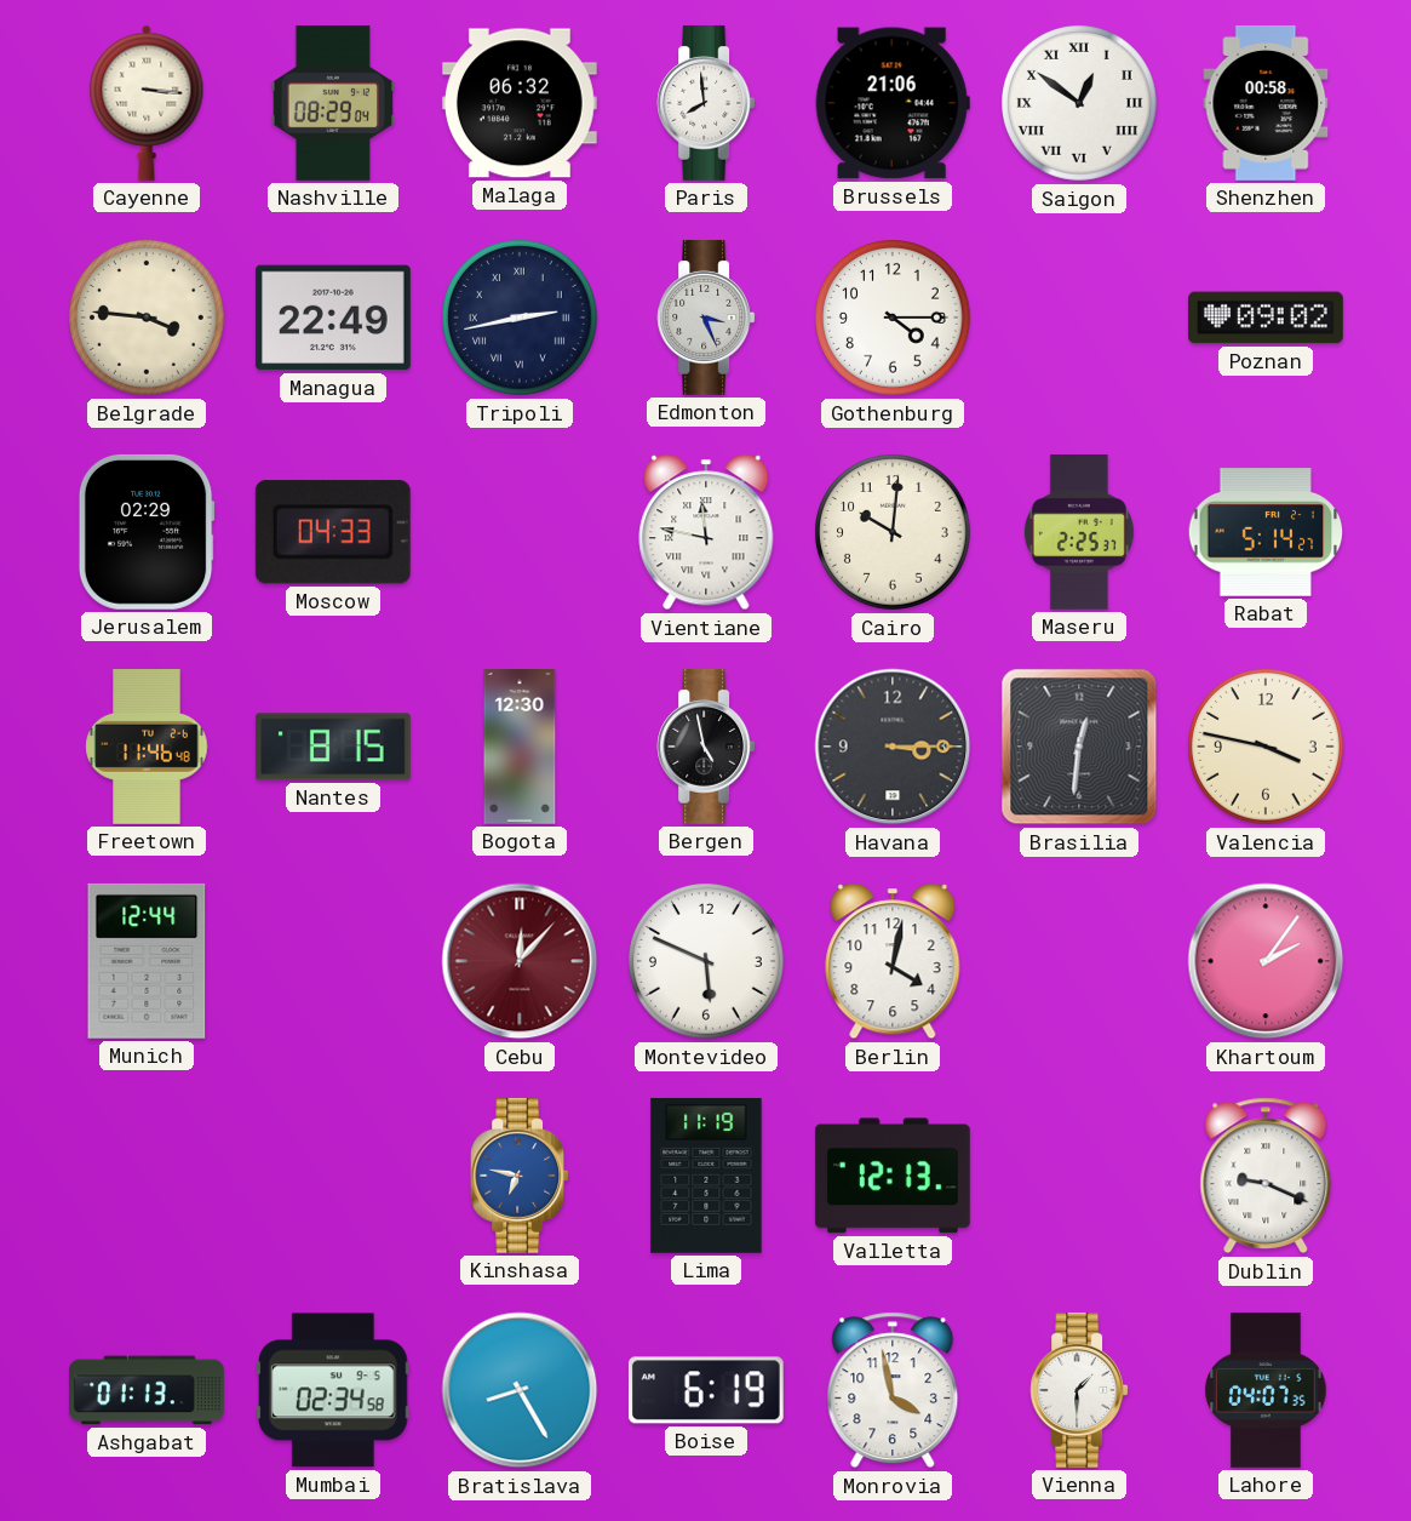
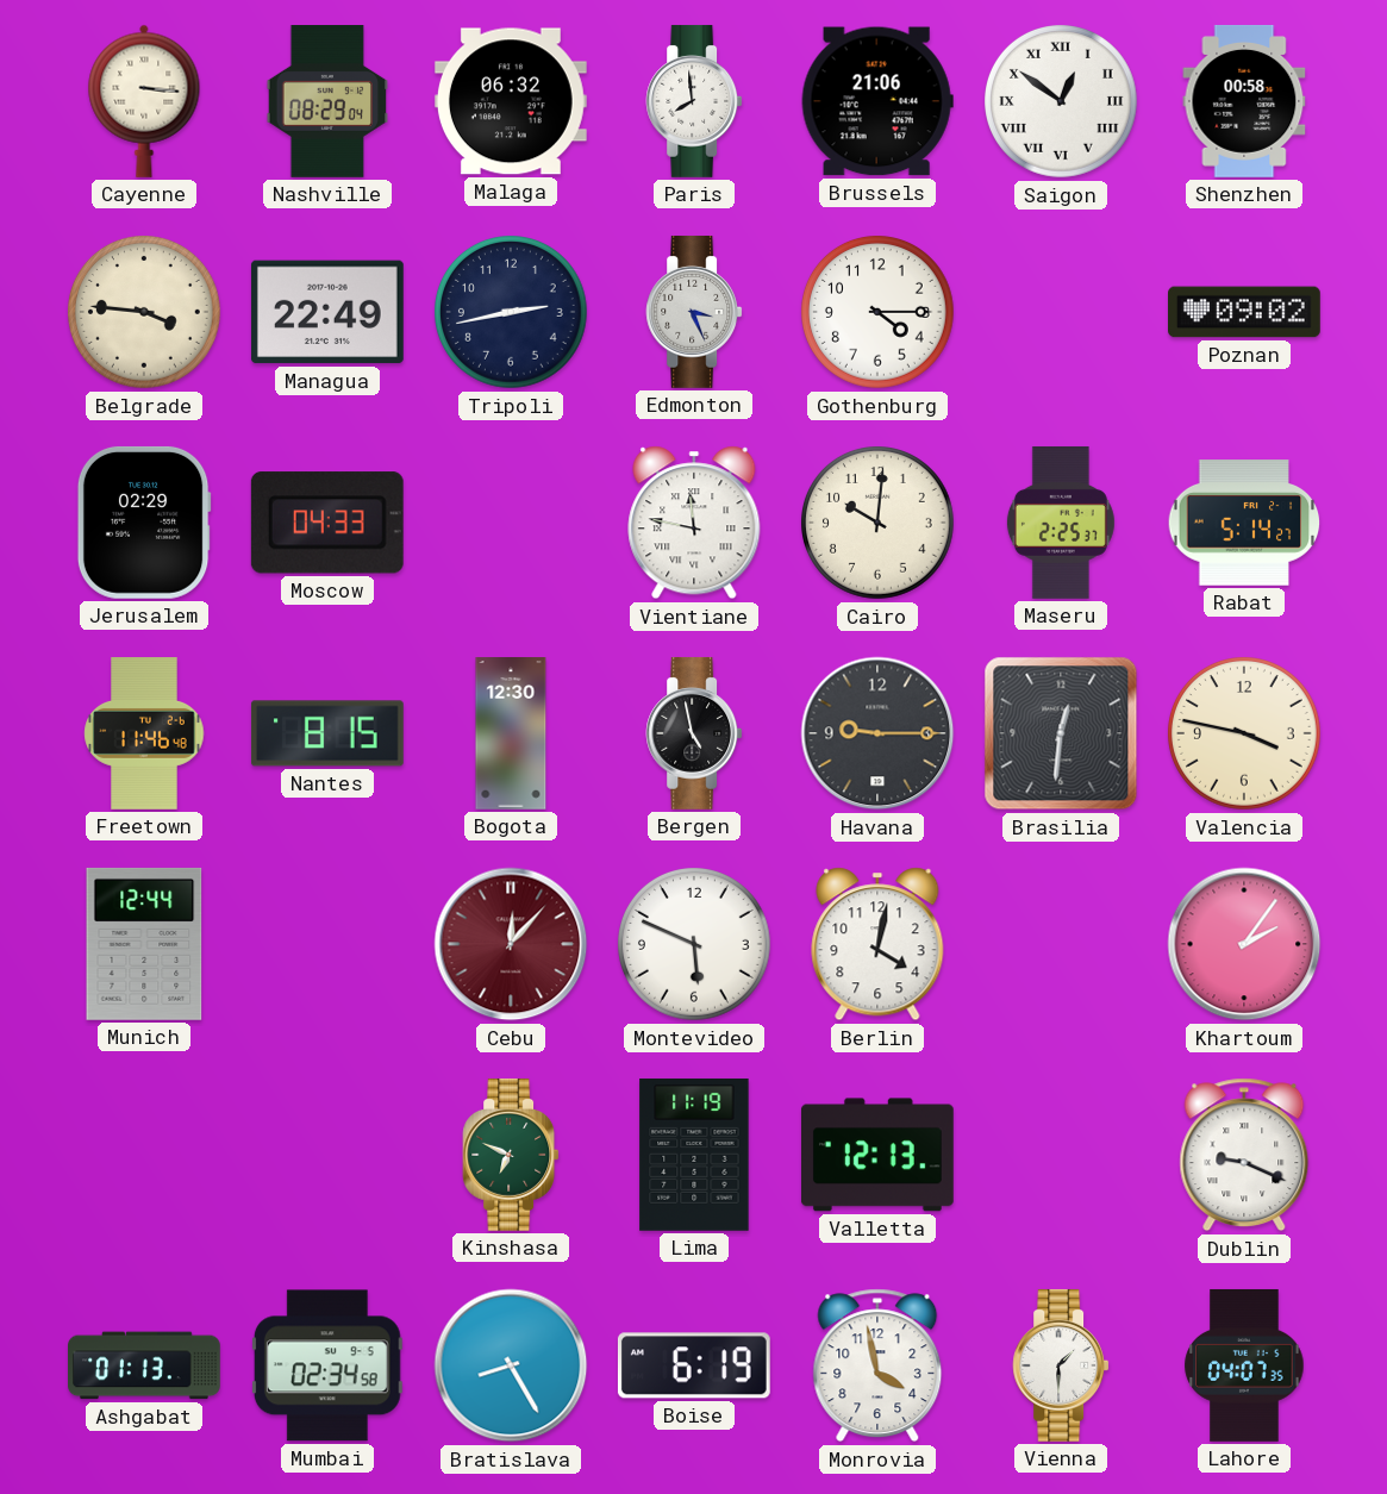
Tripoli numerals: Roman -> Arabic (512, 313)
Havana: 3:15 -> 9:15 (877, 733)
Kinshasa: 6:47 -> 6:49 (511, 1155)
Kinshasa dial: blue -> green (511, 1155)
